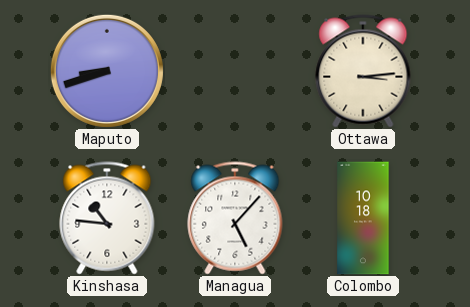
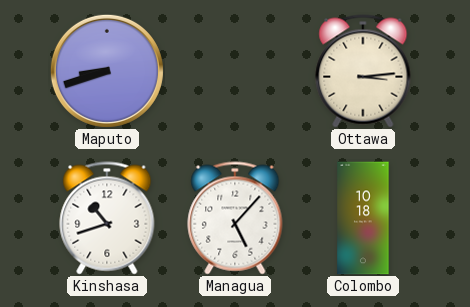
Kinshasa: 10:46 -> 10:42 (107, 218)
